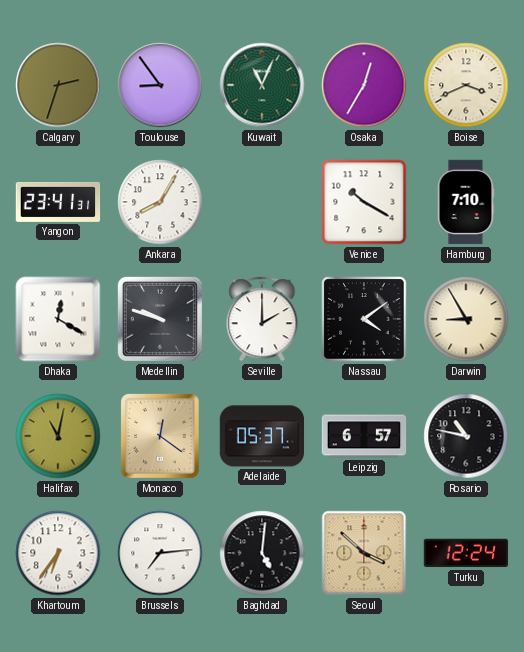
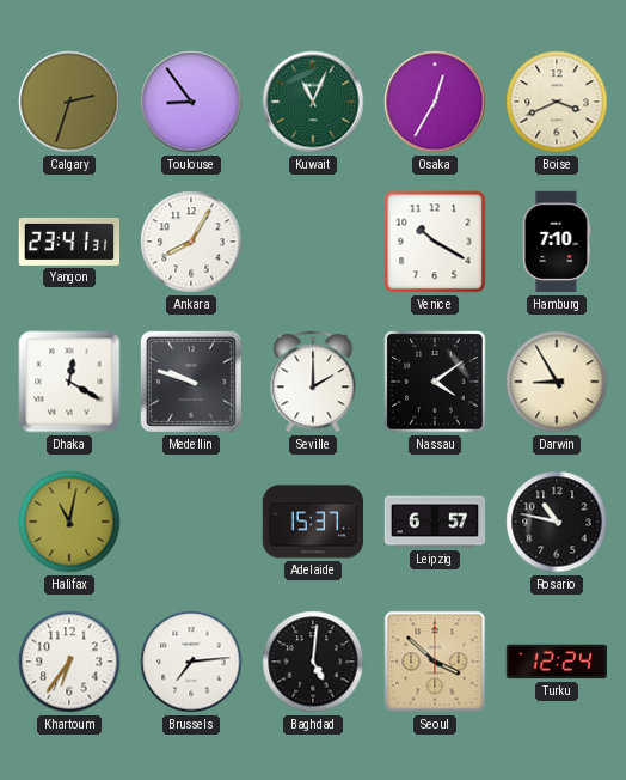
Monaco: 12:21 -> none (161, 437)
Adelaide: 05:37 -> 15:37 (313, 522)
